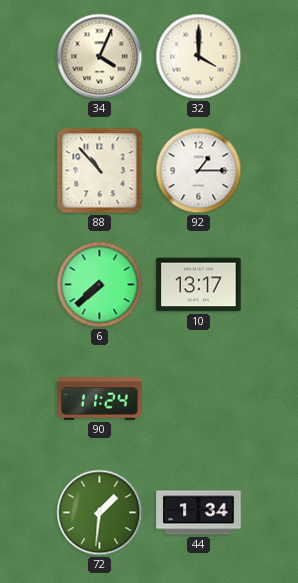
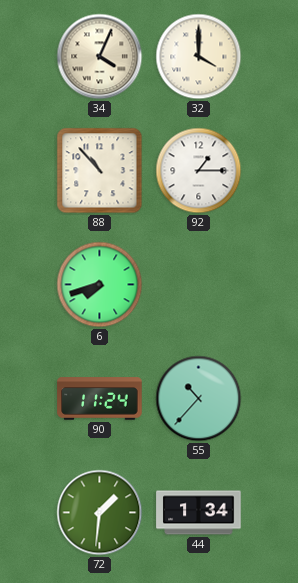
6: 7:38 -> 7:42 (100, 285)
10: 13:17 -> none (199, 285)
55: none -> 10:37 (199, 399)
